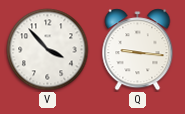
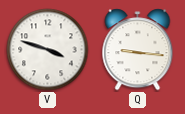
V: 3:53 -> 3:48 (48, 50)
